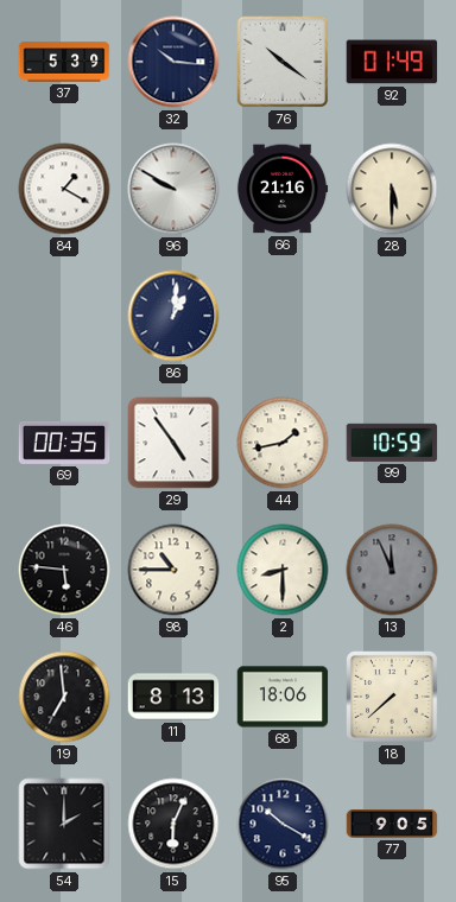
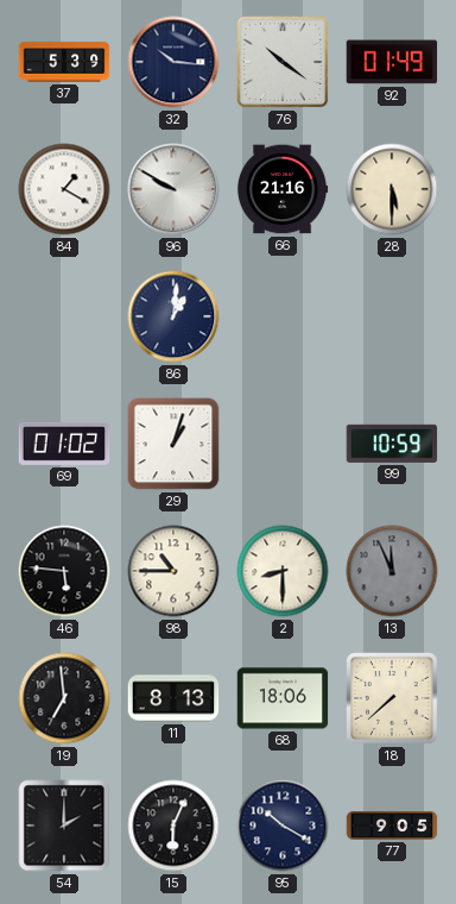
69: 00:35 -> 01:02 (64, 444)
29: 4:54 -> 1:03 (173, 444)
44: 1:43 -> none (283, 443)
